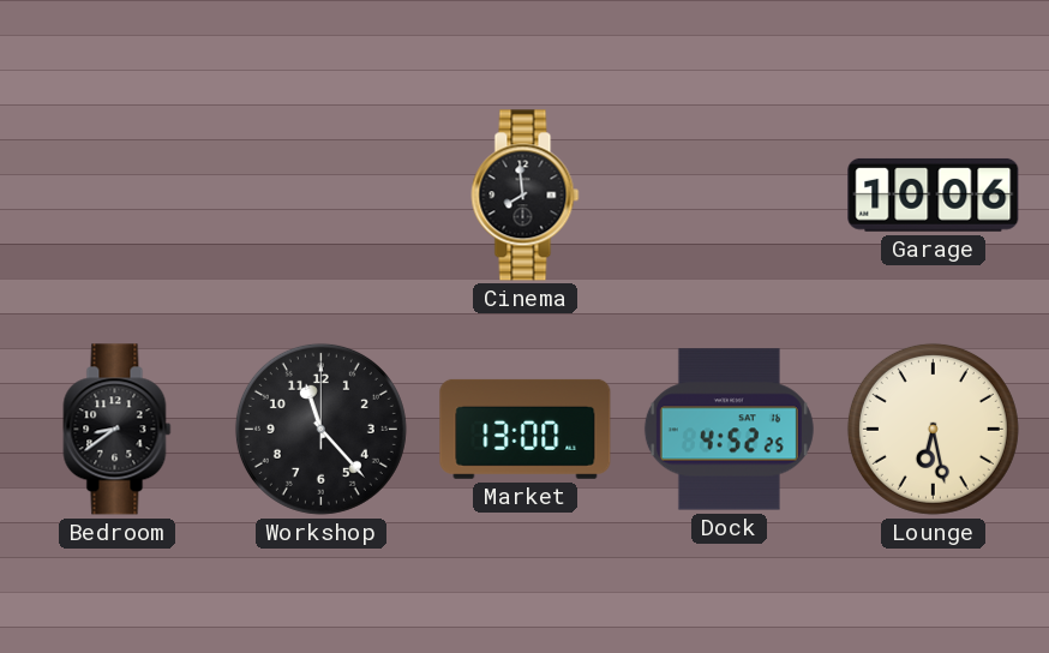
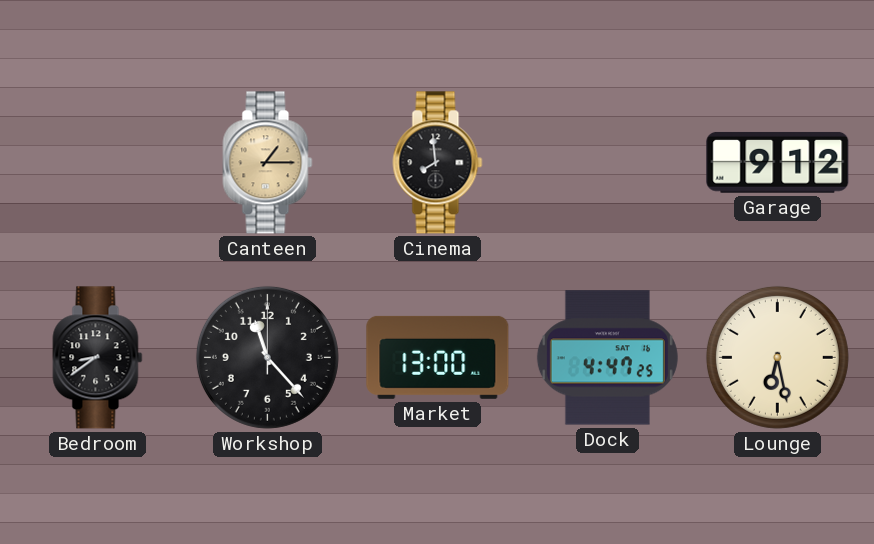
Canteen: none -> 1:15 (268, 163)
Garage: 10:06 -> 9:12 (778, 162)
Dock: 4:52 -> 4:47 (607, 358)
